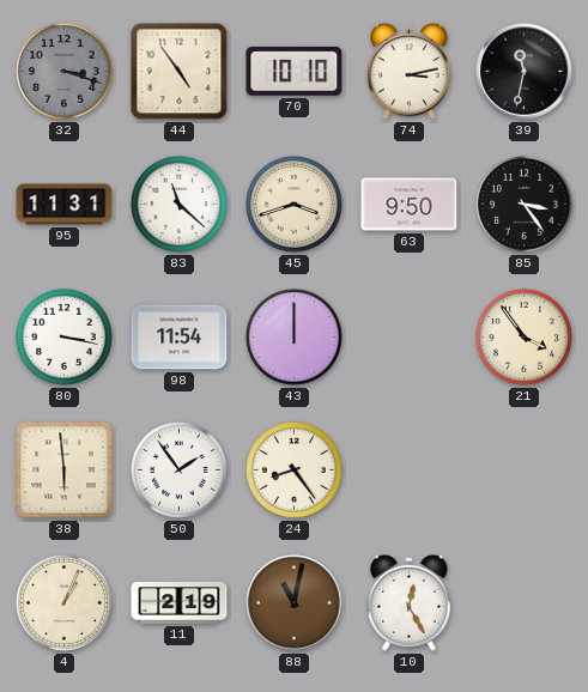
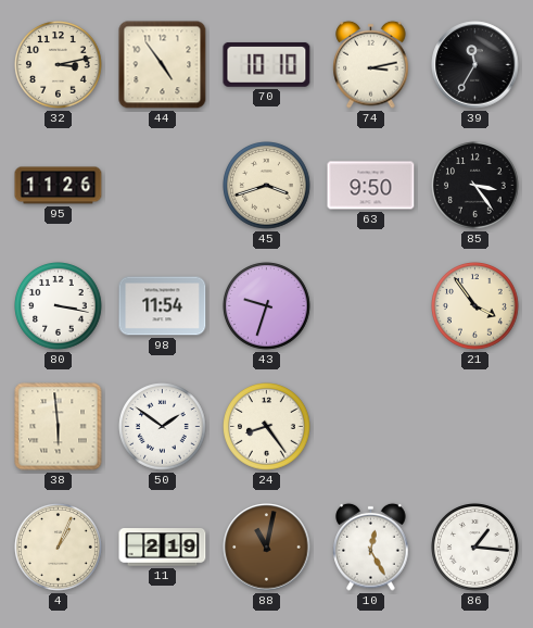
32: 3:18 -> 3:13 (59, 65)
32 dial: grey -> cream (59, 65)
39: 11:32 -> 11:35 (475, 65)
95: 11:31 -> 11:26 (59, 186)
83: 11:22 -> none (180, 205)
43: 12:00 -> 9:33 (267, 306)
50: 1:54 -> 1:51 (163, 427)
86: none -> 1:16 (475, 548)
